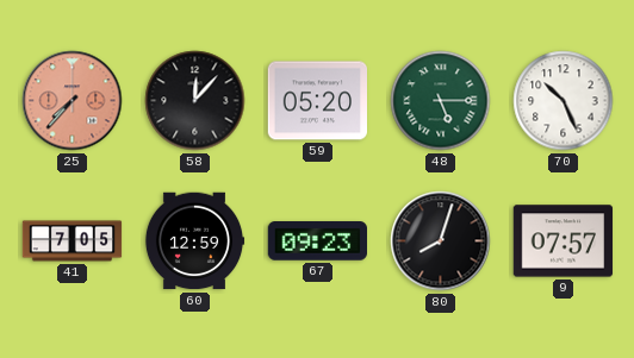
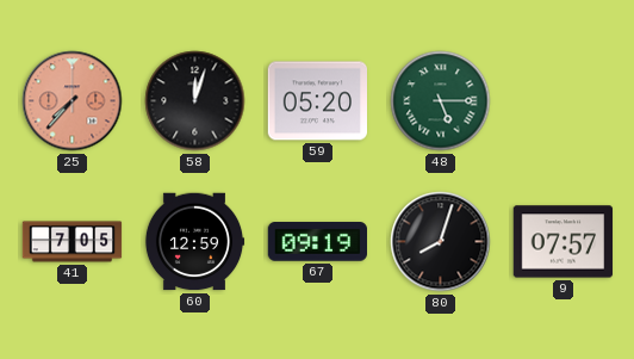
58: 12:07 -> 12:03 (195, 101)
70: 10:26 -> none (564, 101)
67: 09:23 -> 09:19 (317, 242)
